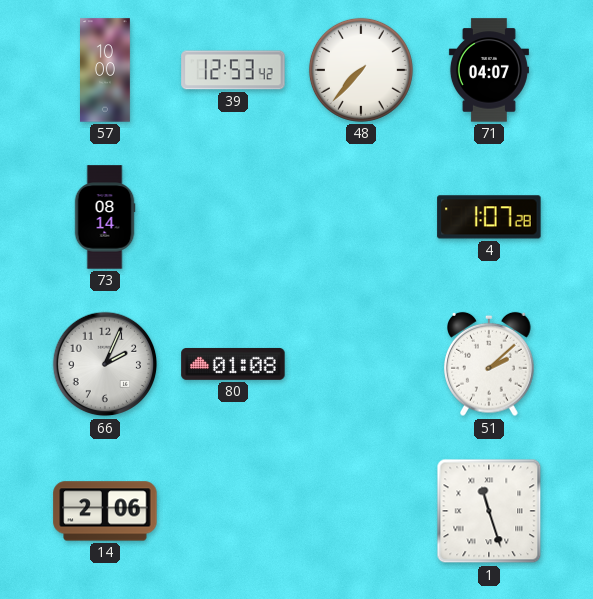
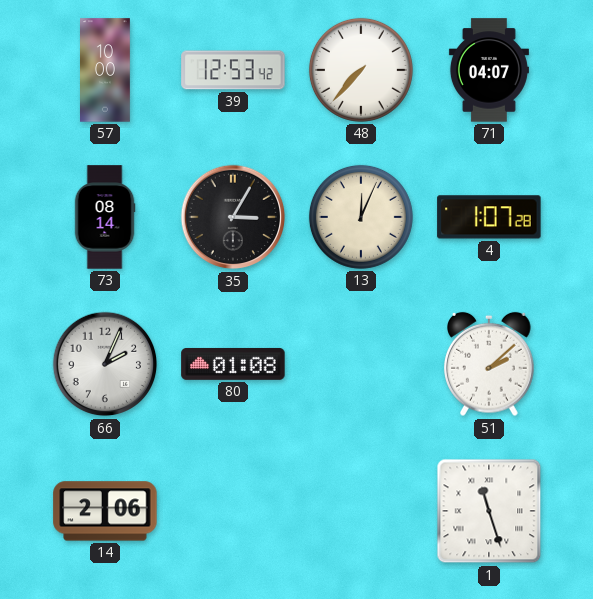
35: none -> 3:05 (233, 217)
13: none -> 12:04 (361, 217)
